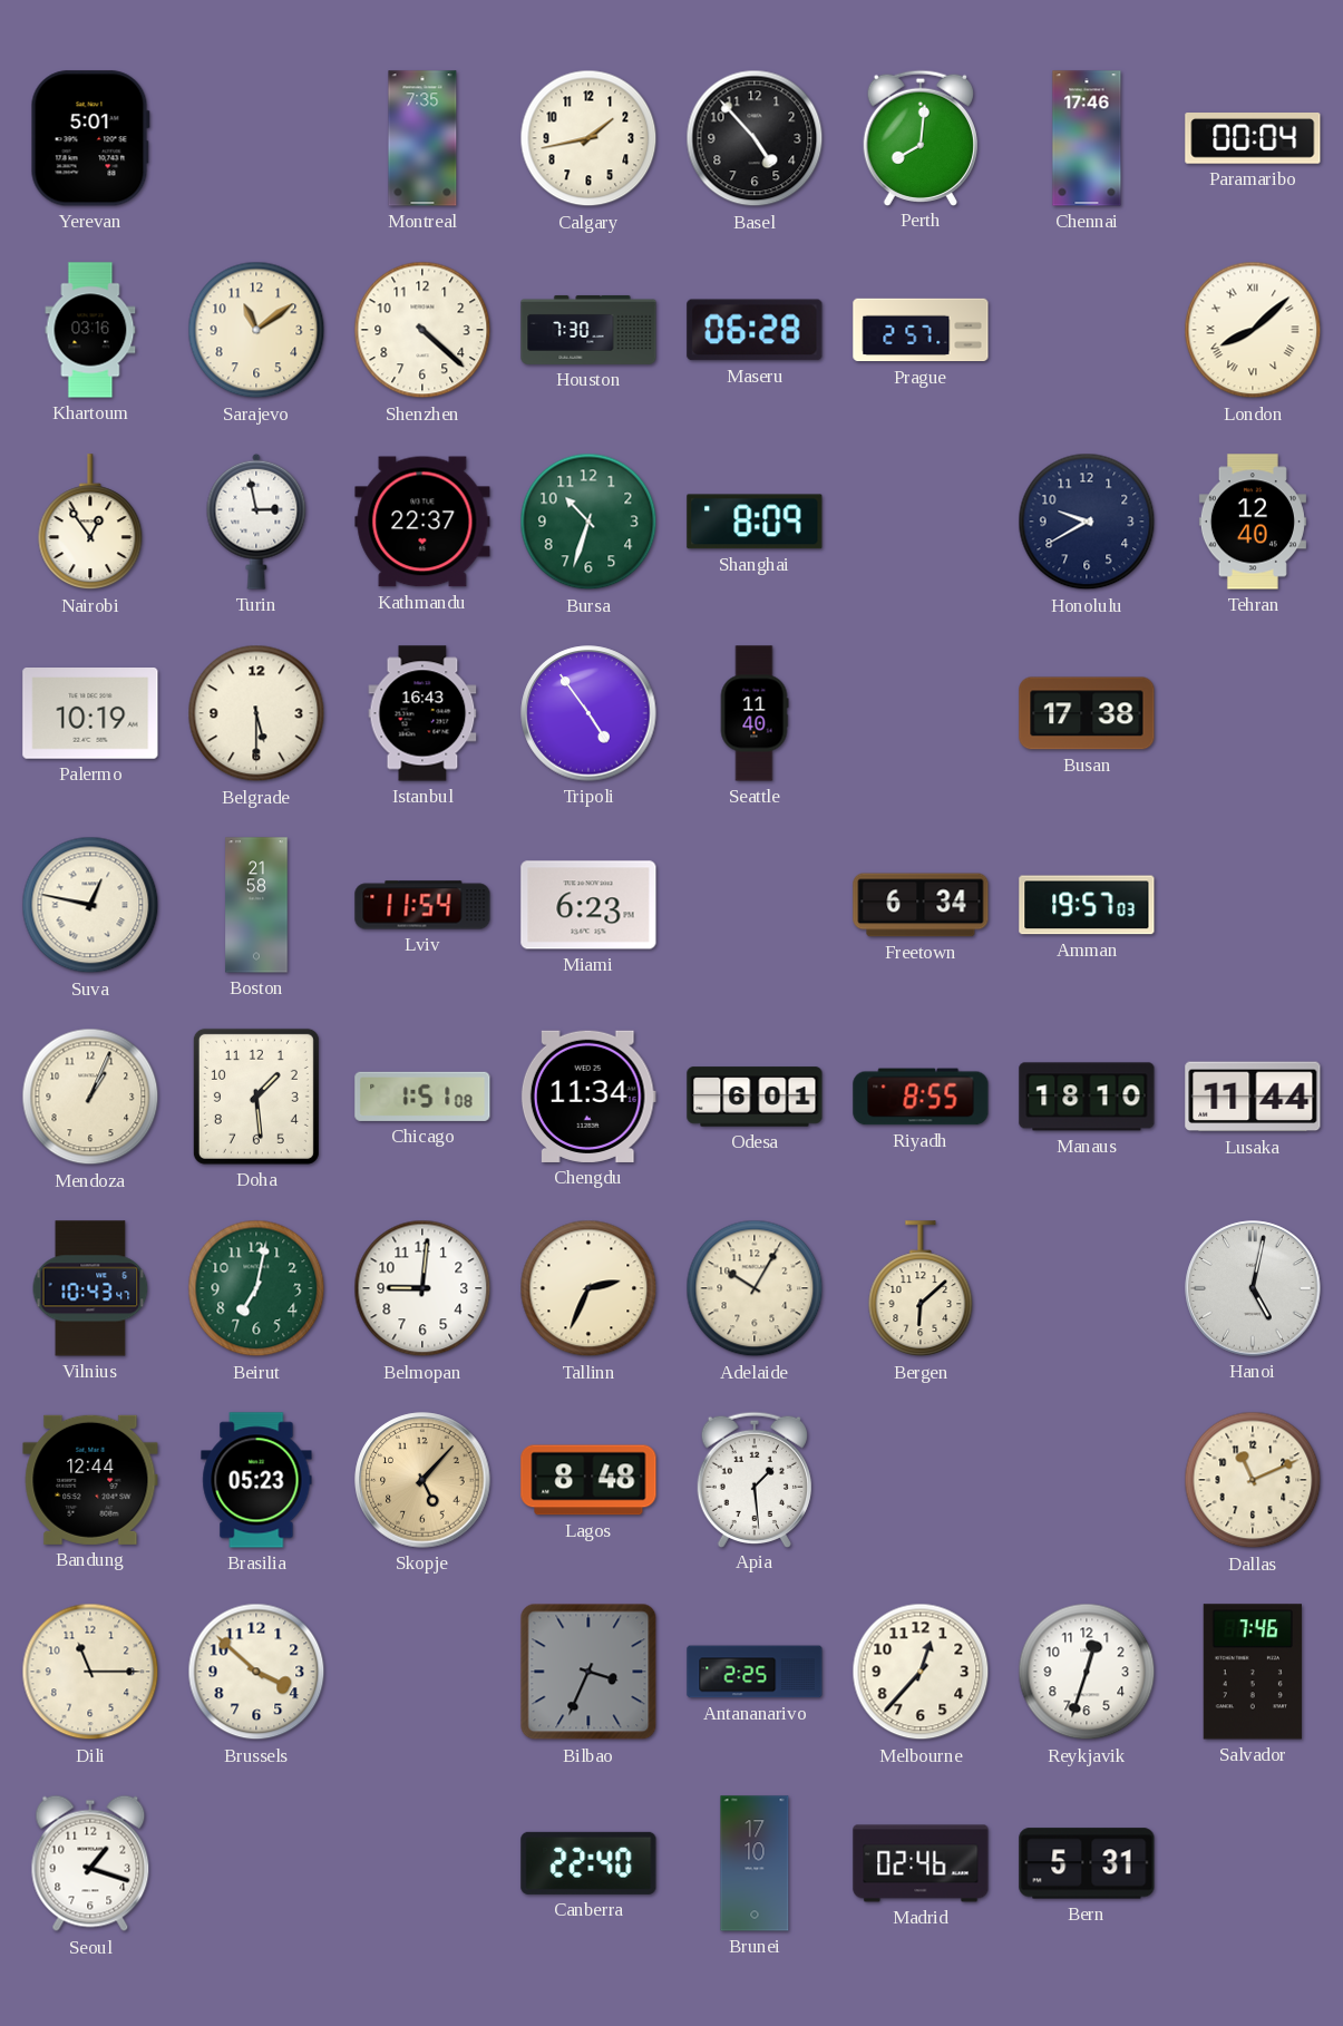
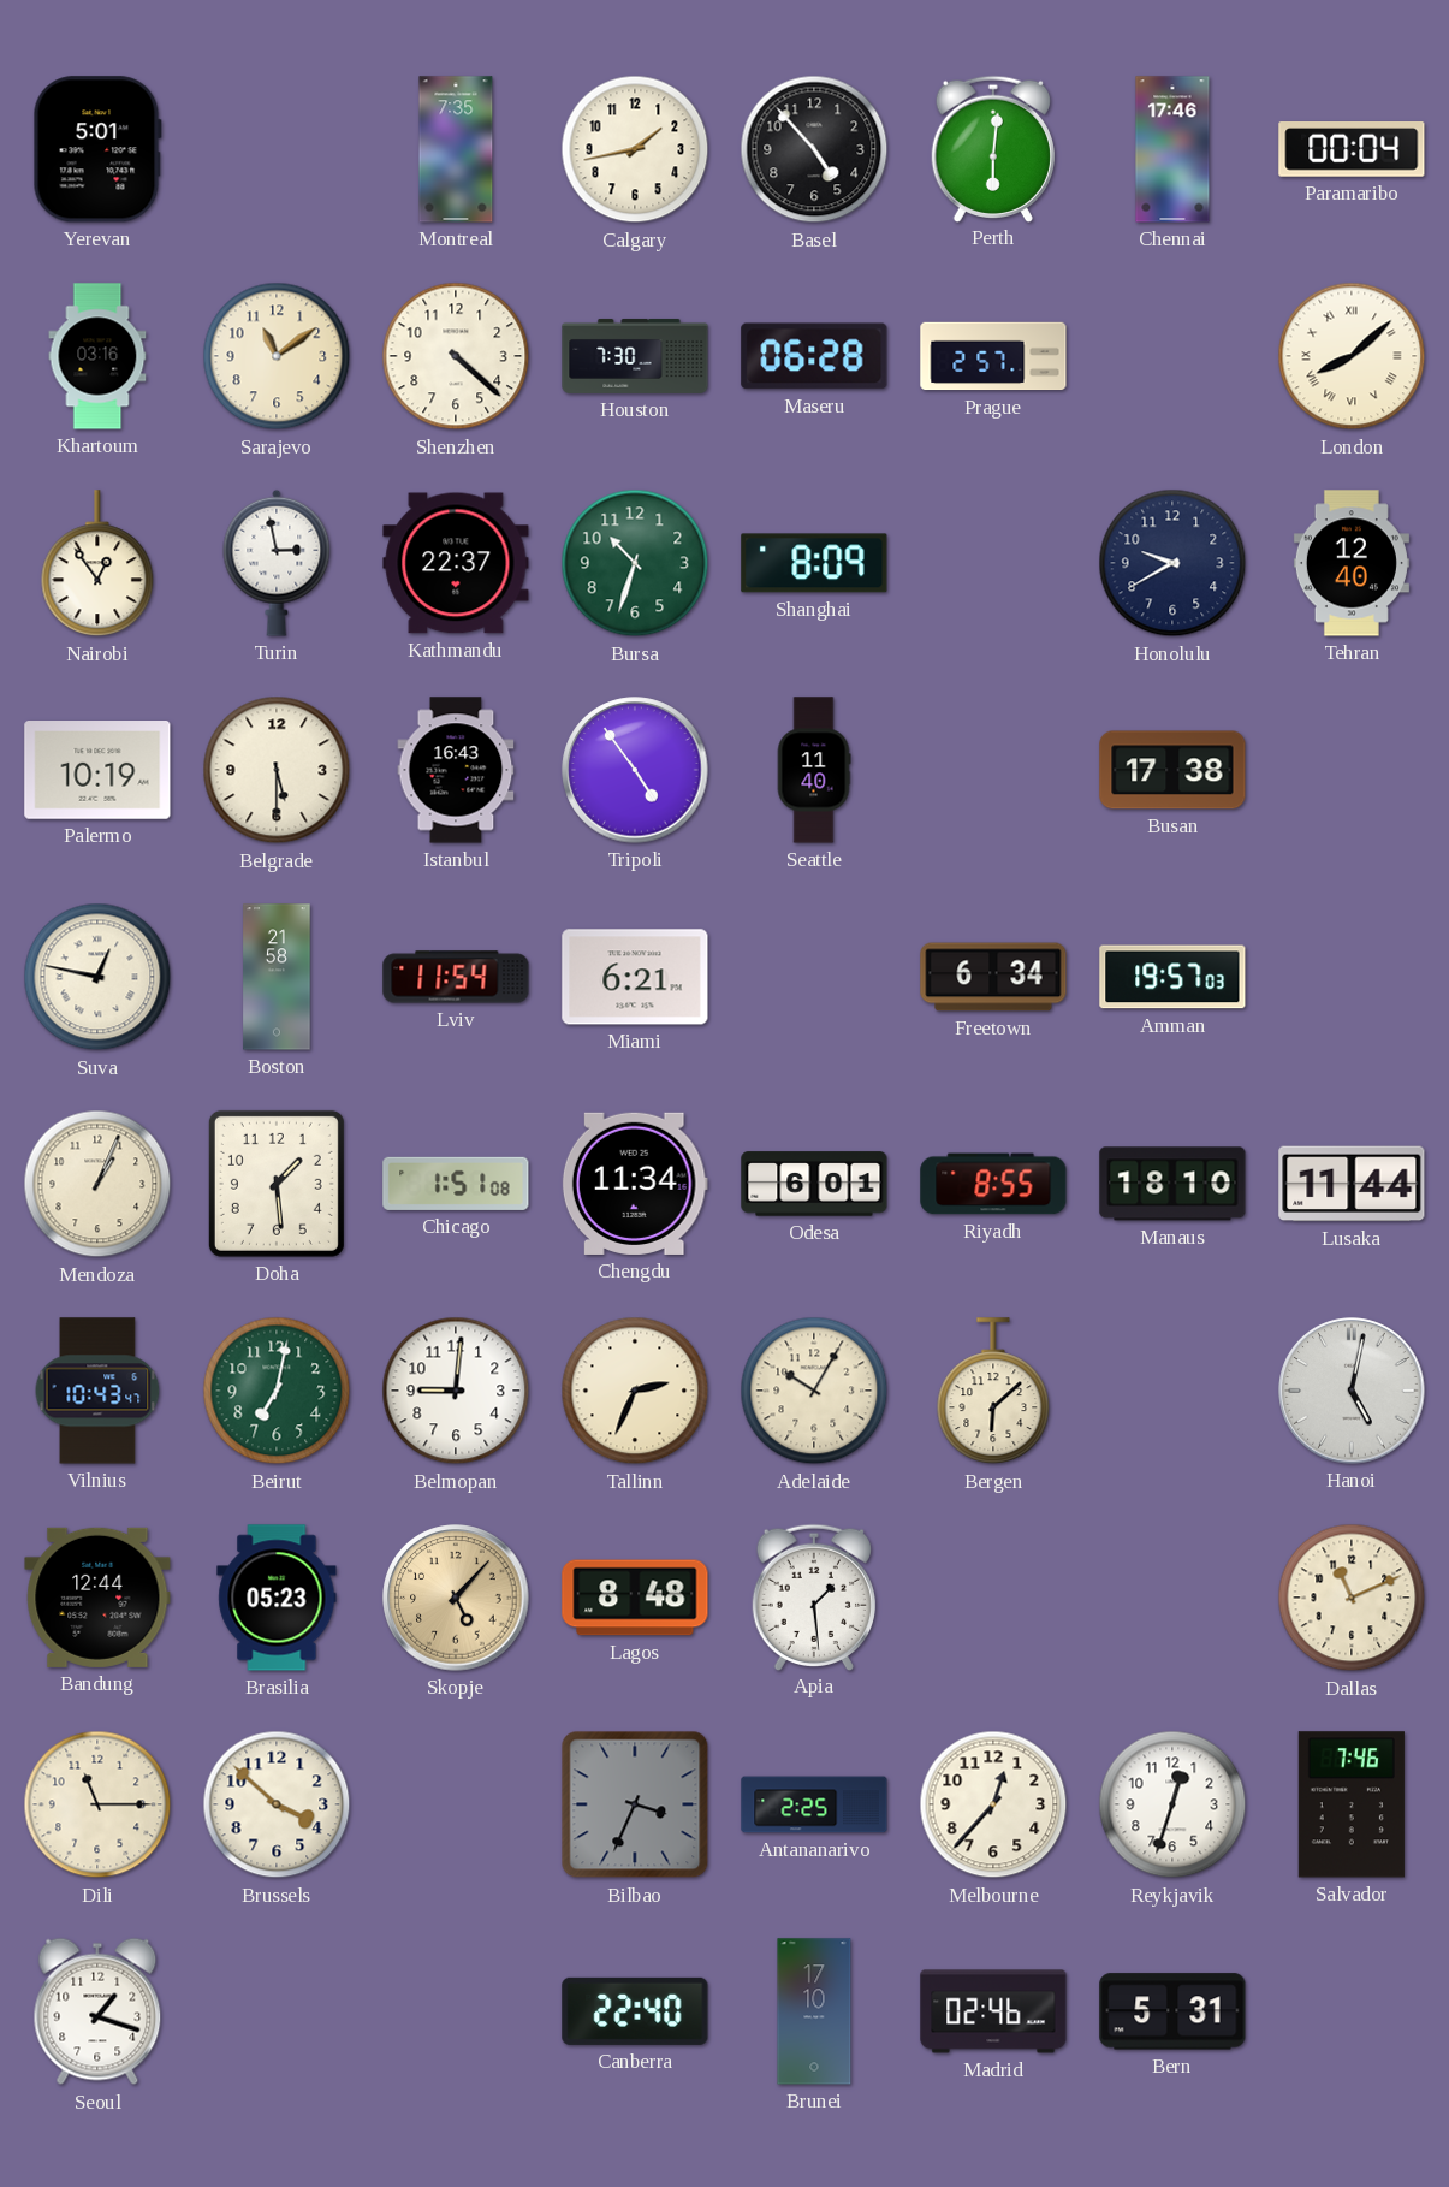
Perth: 8:01 -> 6:01 (992, 148)
Miami: 6:23 -> 6:21 (635, 977)
